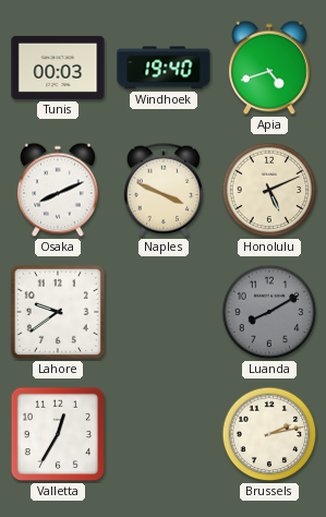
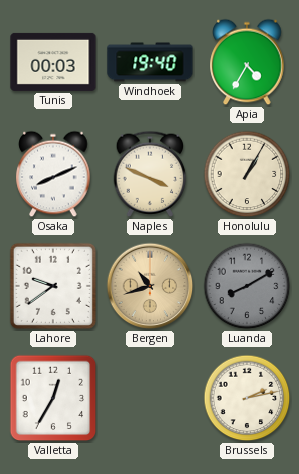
Apia: 4:42 -> 4:35 (247, 62)
Honolulu: 5:11 -> 1:05 (247, 174)
Bergen: none -> 10:42 (150, 286)
